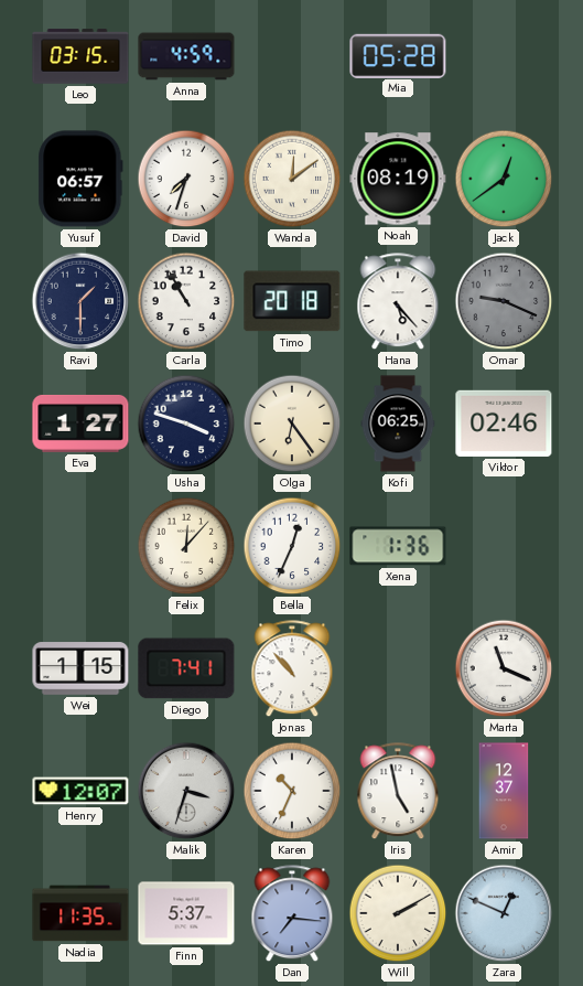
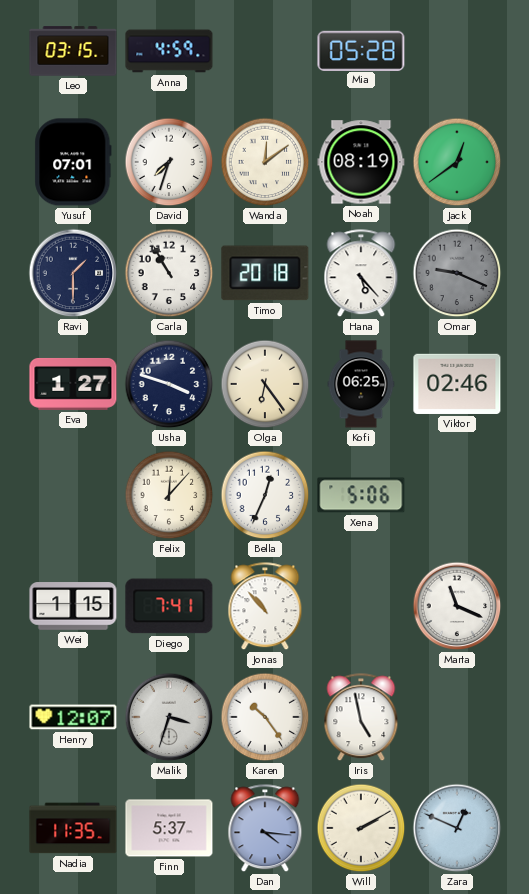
Yusuf: 06:57 -> 07:01 (73, 162)
Xena: 1:36 -> 5:06 (361, 495)
Karen: 10:34 -> 10:24 (265, 717)
Amir: 12:37 -> none (504, 791)
Dan: 7:16 -> 4:16 (265, 829)
